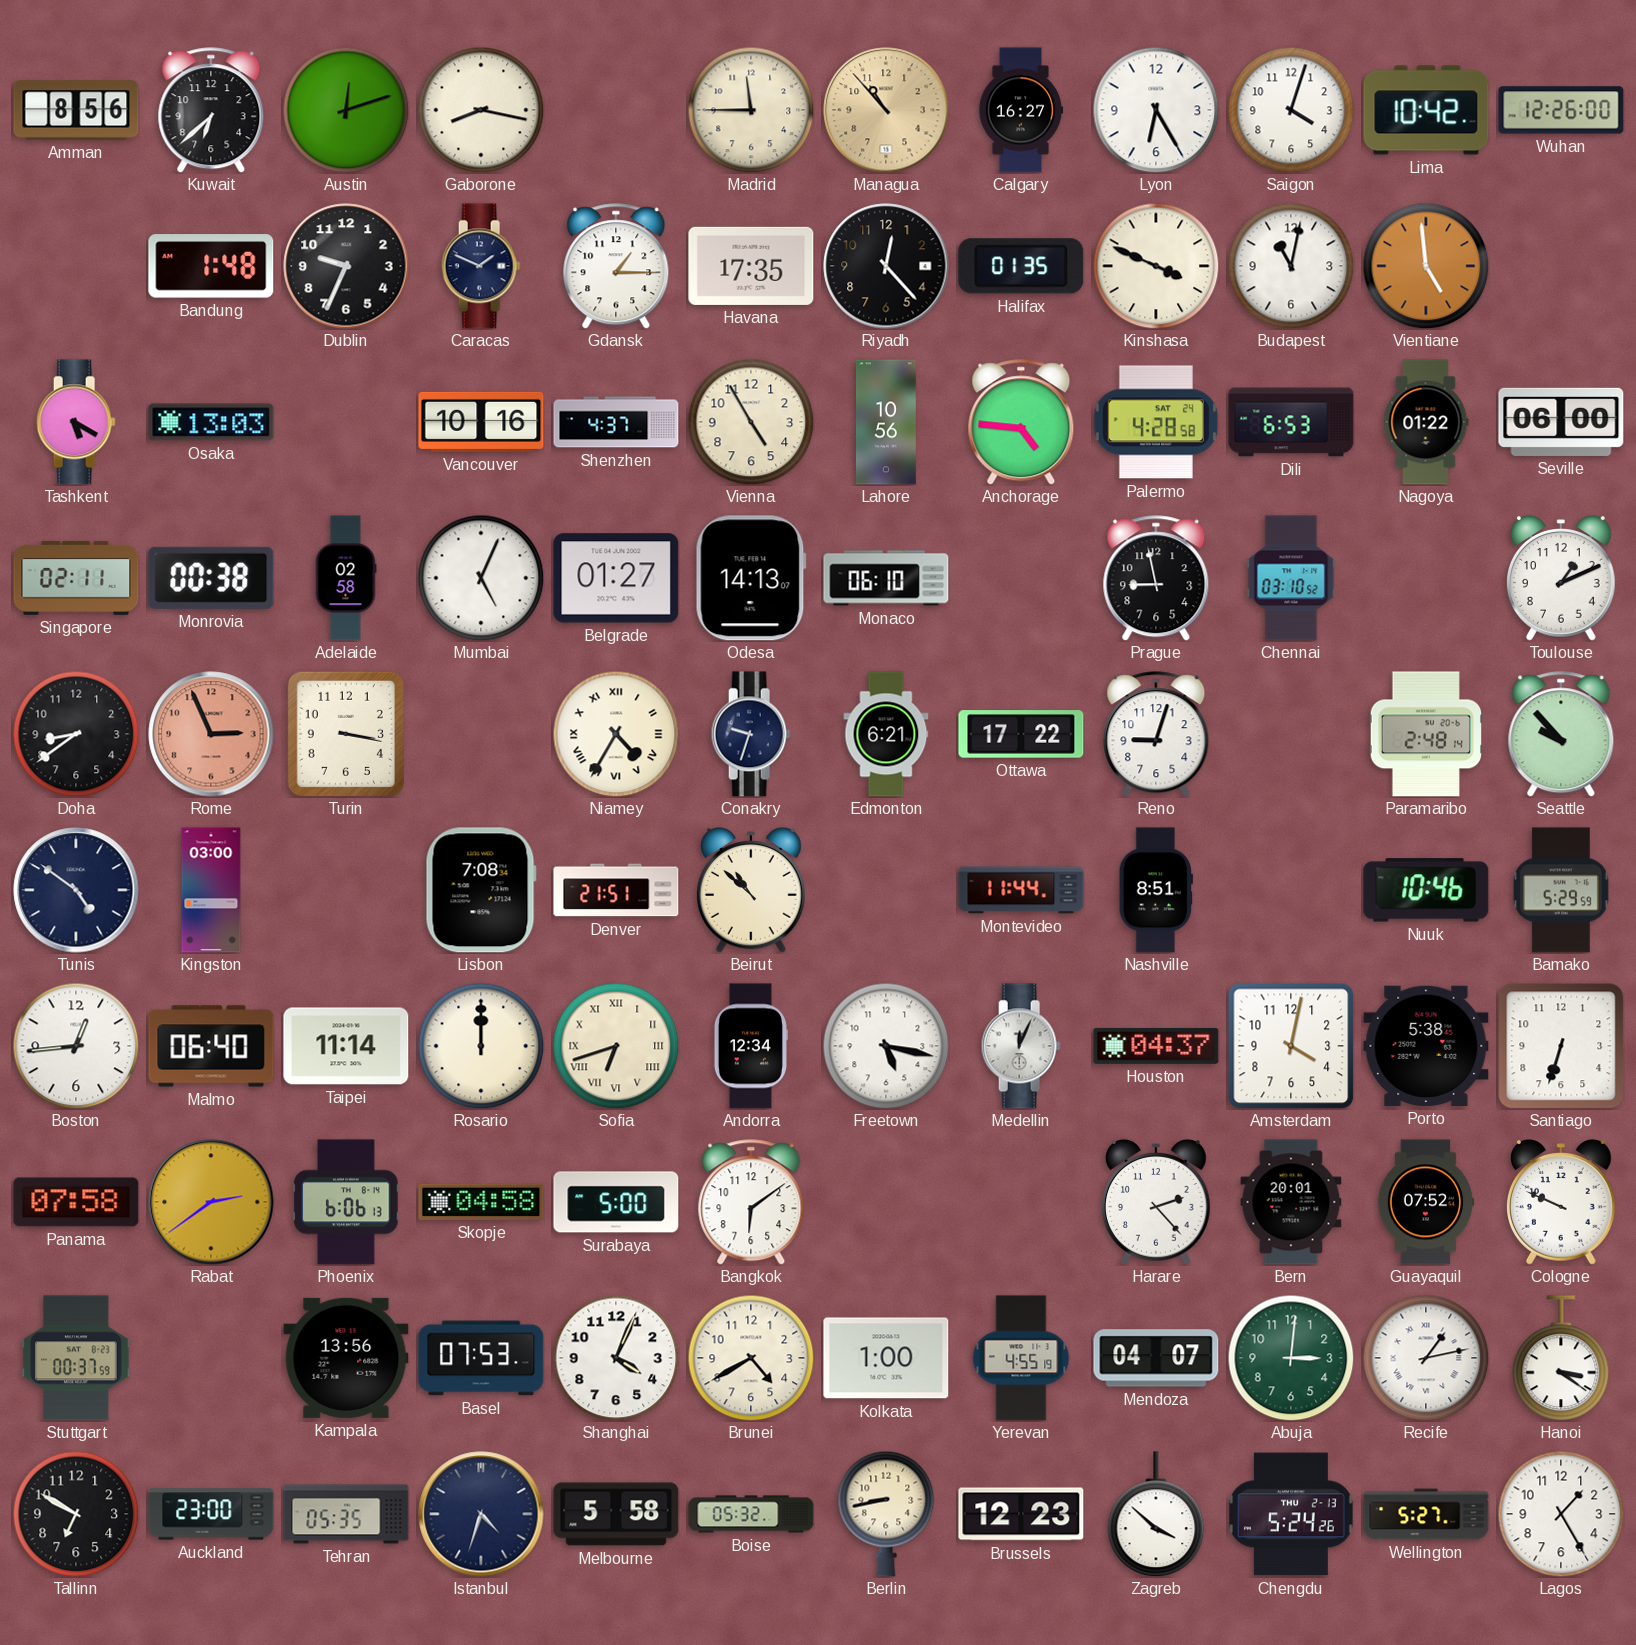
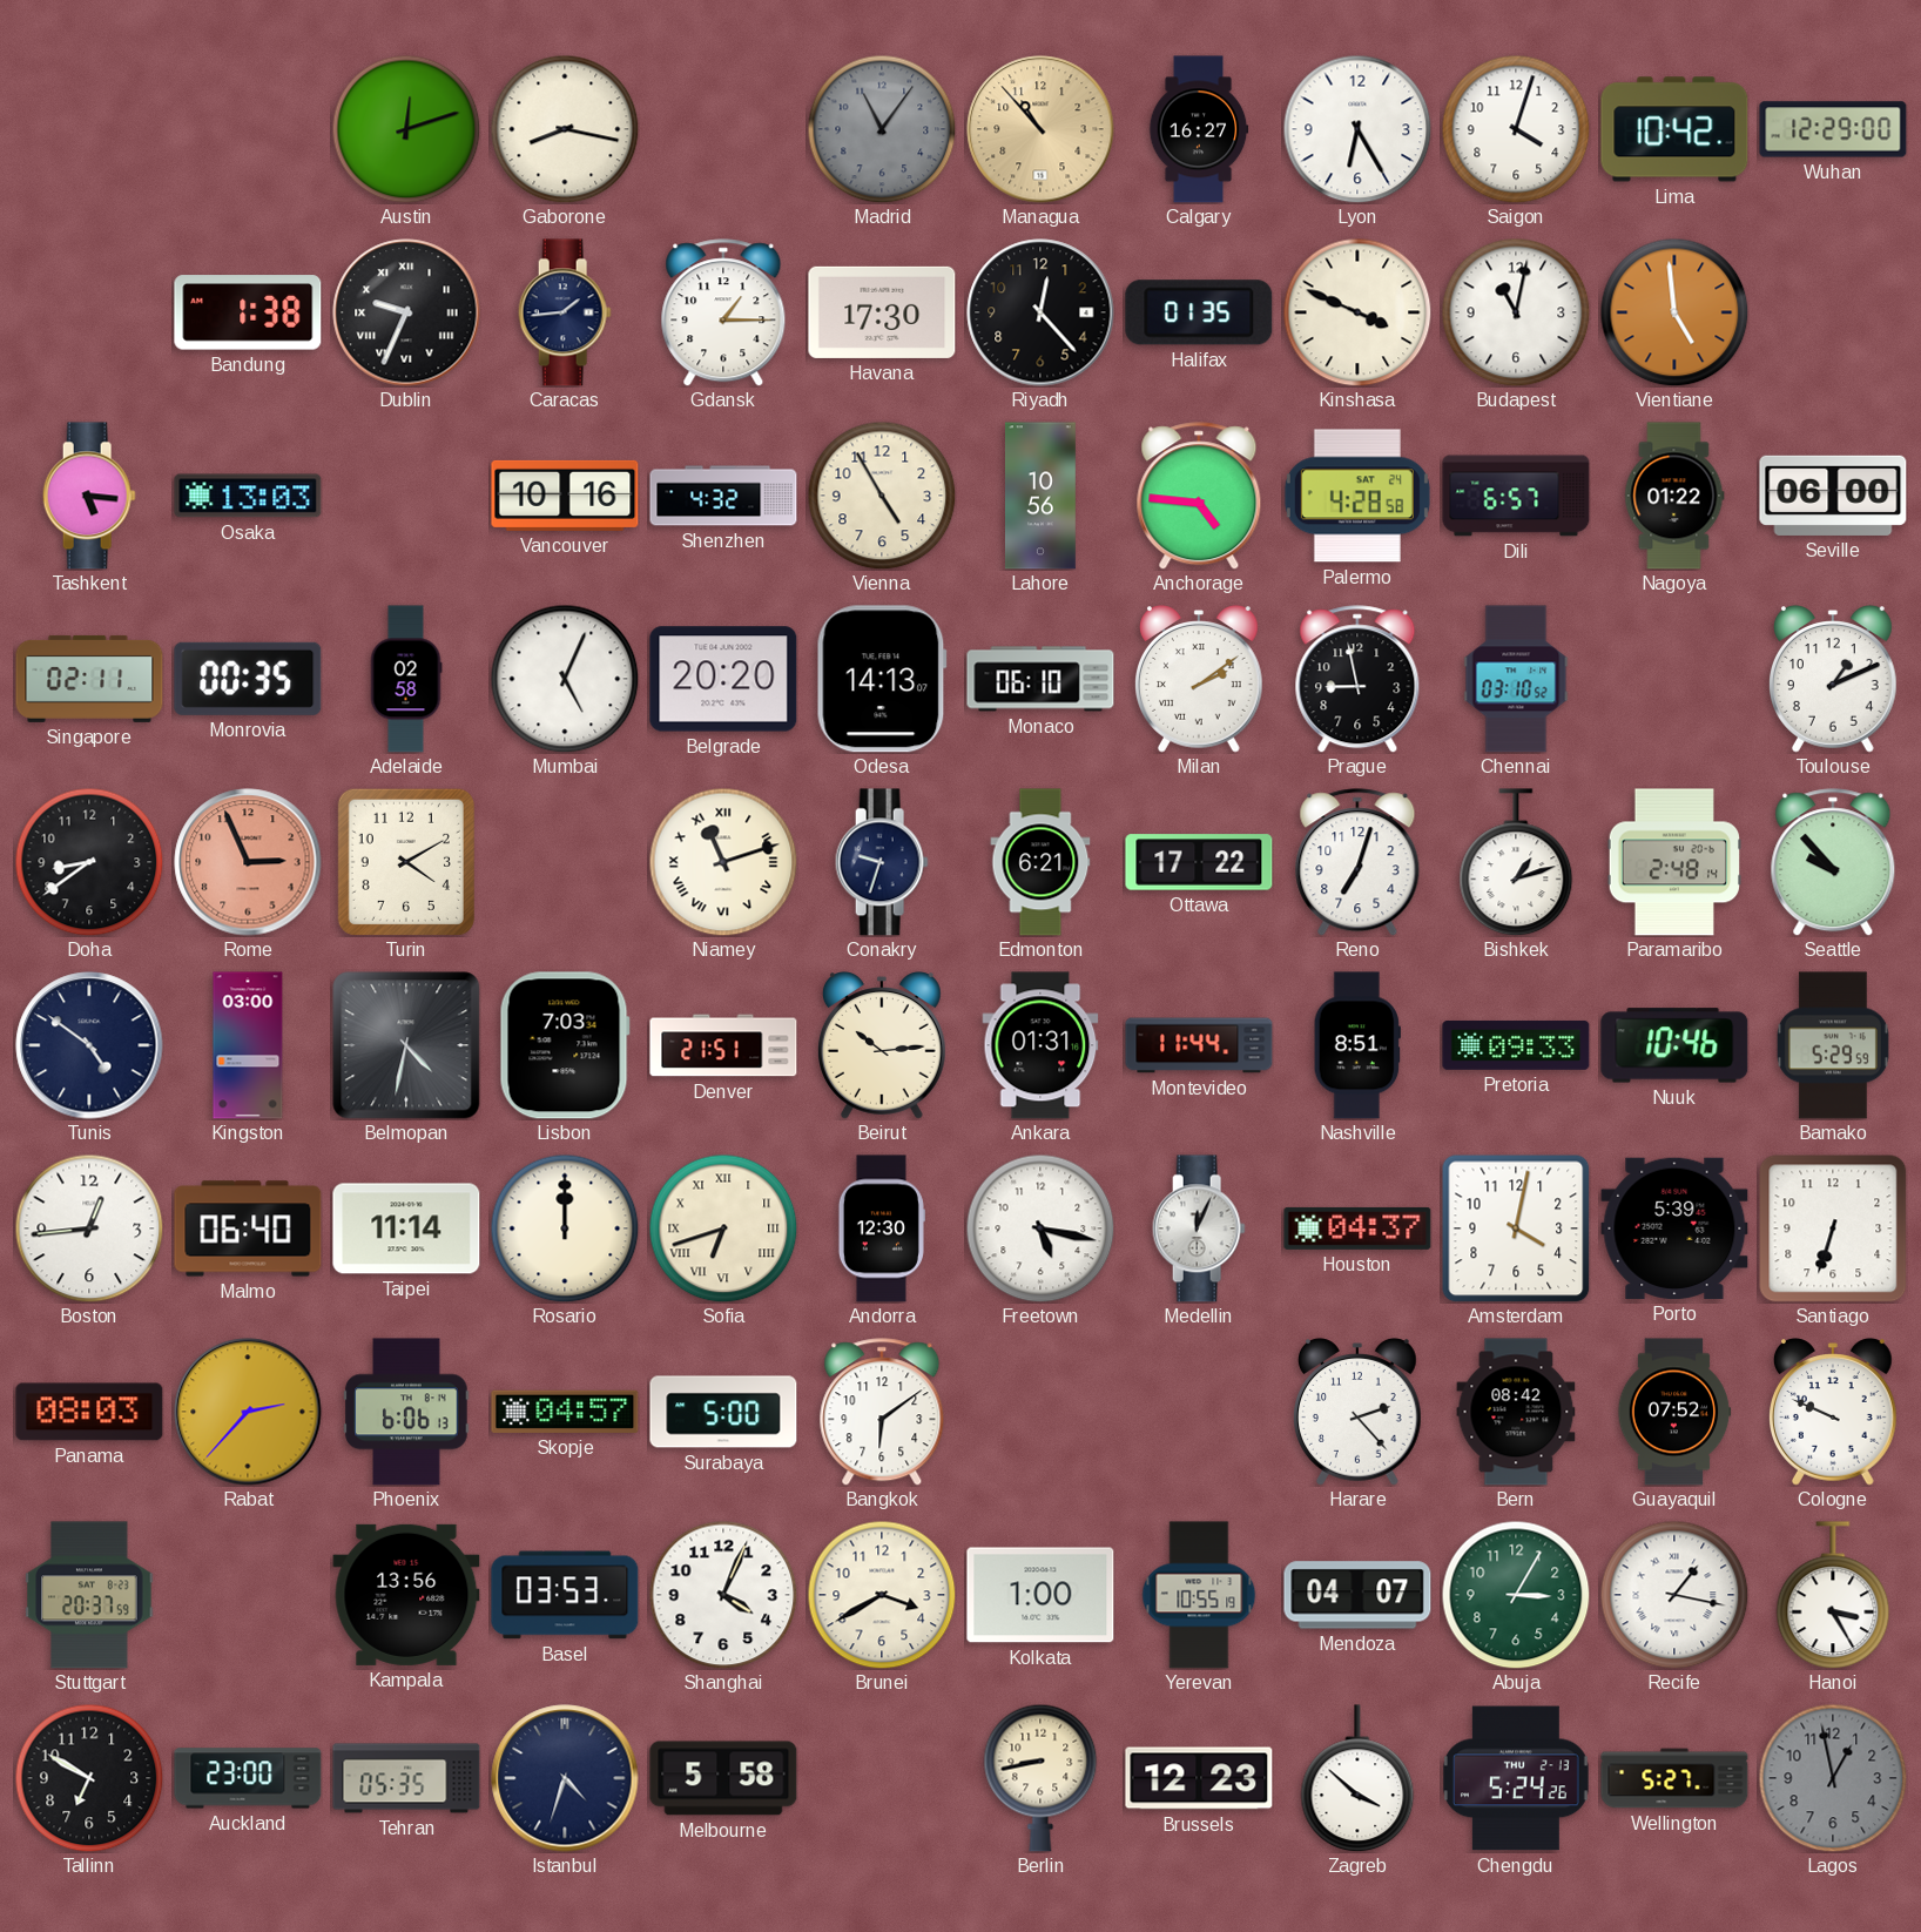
Amman: 8:56 -> none (76, 110)
Kuwait: 6:38 -> none (211, 110)
Madrid: 11:45 -> 11:06 (882, 129)
Madrid dial: cream -> grey (882, 129)
Wuhan: 12:26 -> 12:29 (1833, 129)
Bandung: 1:48 -> 1:38 (248, 312)
Dublin numerals: Arabic -> Roman (406, 312)
Caracas: 1:49 -> 1:44 (565, 312)
Havana: 17:35 -> 17:30 (882, 312)
Tashkent: 5:20 -> 5:16 (89, 496)
Shenzhen: 4:37 -> 4:32 (723, 496)
Dili: 6:53 -> 6:57 (1516, 496)
Monrovia: 00:38 -> 00:35 (248, 679)
Belgrade: 01:27 -> 20:20 (723, 679)
Milan: none -> 2:09 (1200, 679)
Turin: 3:17 -> 4:10 (406, 862)
Niamey: 4:35 -> 11:12 (723, 862)
Reno: 9:03 -> 7:03 (1357, 862)
Bishkek: none -> 1:12 (1516, 862)
Belmopan: none -> 4:32 (406, 1045)
Lisbon: 7:08 -> 7:03 (565, 1045)
Beirut: 10:52 -> 10:14 (883, 1045)
Ankara: none -> 01:31 (1040, 1045)
Pretoria: none -> 09:33 (1516, 1045)
Andorra: 12:34 -> 12:30 (882, 1228)
Porto: 5:38 -> 5:39 (1674, 1228)
Panama: 07:58 -> 08:03 (89, 1412)
Rabat: 2:39 -> 2:37 (248, 1412)
Skopje: 04:58 -> 04:57 (565, 1412)
Bern: 20:01 -> 08:42 (1516, 1412)
Stuttgart: 00:37 -> 20:37 (89, 1595)
Basel: 07:53 -> 03:53 (565, 1595)
Brunei: 4:40 -> 3:40 (882, 1595)
Yerevan: 4:55 -> 10:55 (1199, 1595)
Abuja: 3:01 -> 3:05 (1516, 1595)
Recife: 1:13 -> 1:17 (1674, 1595)
Hanoi: 3:21 -> 3:25 (1833, 1595)
Boise: 05:32 -> none (751, 1514)
Lagos: 1:25 -> 12:58 (1833, 1778)
Lagos dial: white -> grey (1833, 1778)
